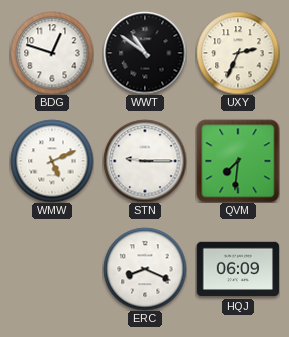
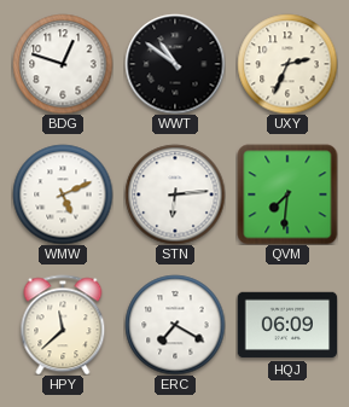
STN: 9:15 -> 6:14 (175, 194)
HPY: none -> 11:38 (63, 325)
ERC: 8:19 -> 7:20 (175, 325)
